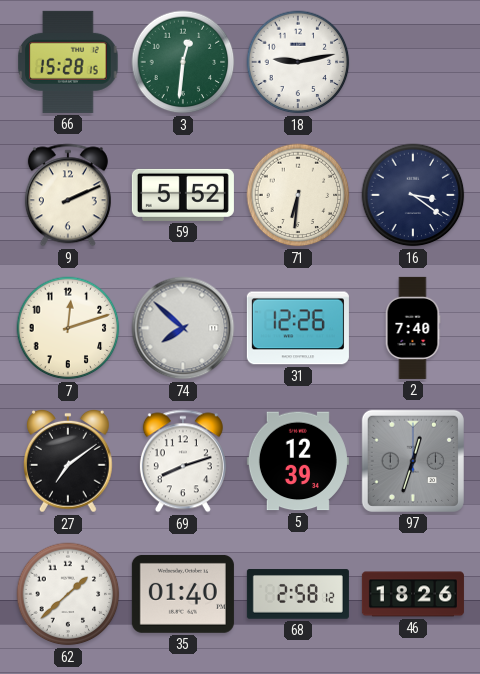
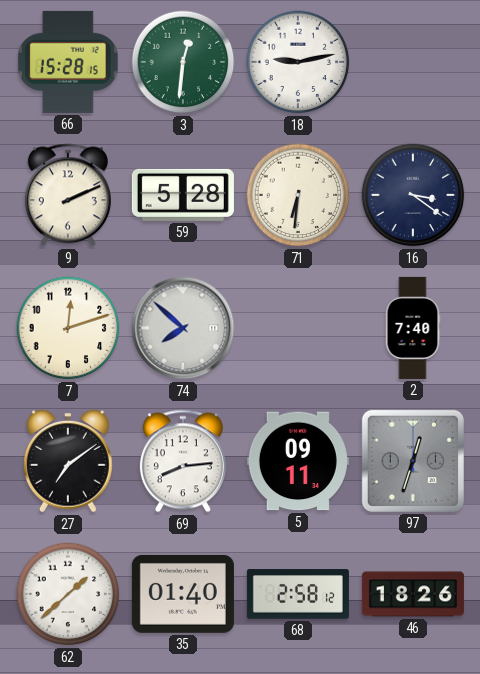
59: 5:52 -> 5:28 (183, 195)
31: 12:26 -> none (298, 328)
69: 8:12 -> 8:14 (183, 461)
5: 12:39 -> 09:11 (298, 461)
